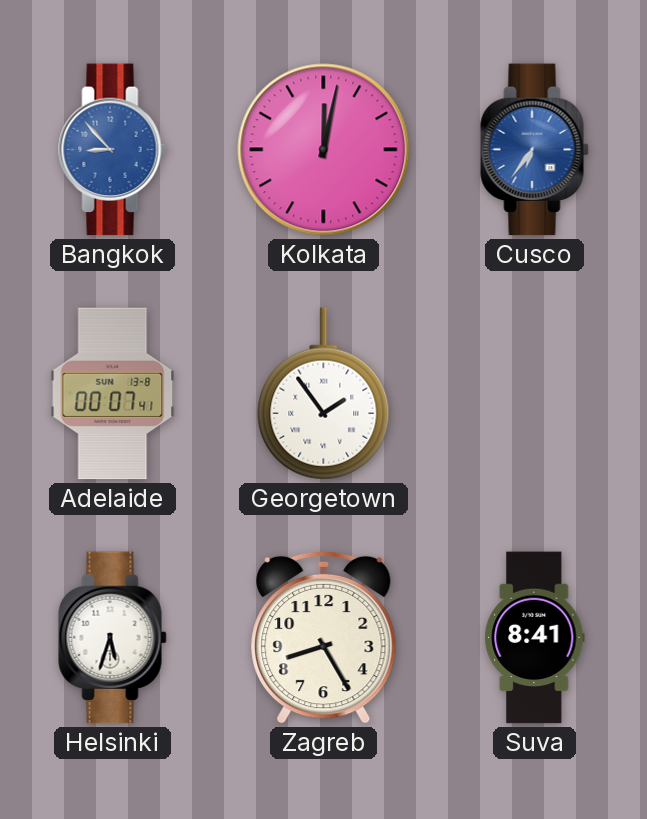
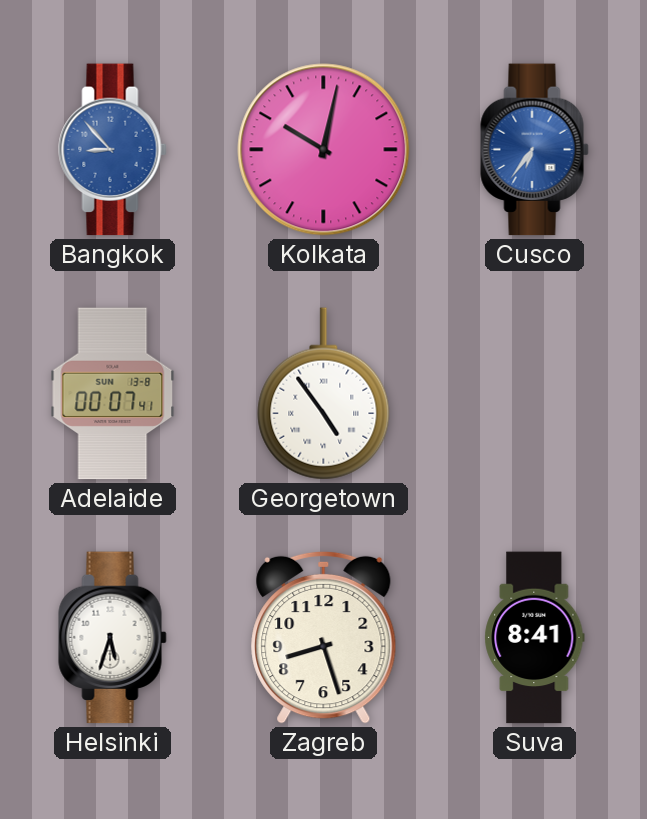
Kolkata: 12:02 -> 10:02 (324, 150)
Georgetown: 1:54 -> 4:54 (324, 394)
Zagreb: 8:25 -> 8:27 (324, 637)
